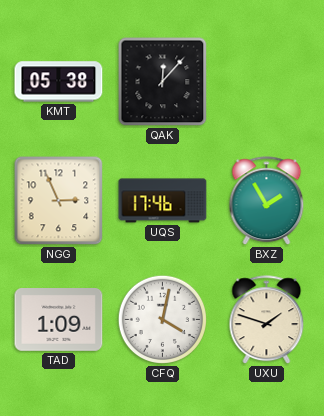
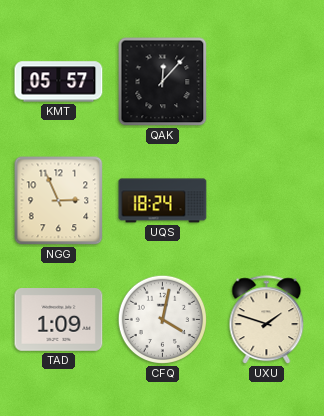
KMT: 05:38 -> 05:57 (59, 82)
UQS: 17:46 -> 18:24 (163, 201)
BXZ: 1:55 -> none (267, 201)
